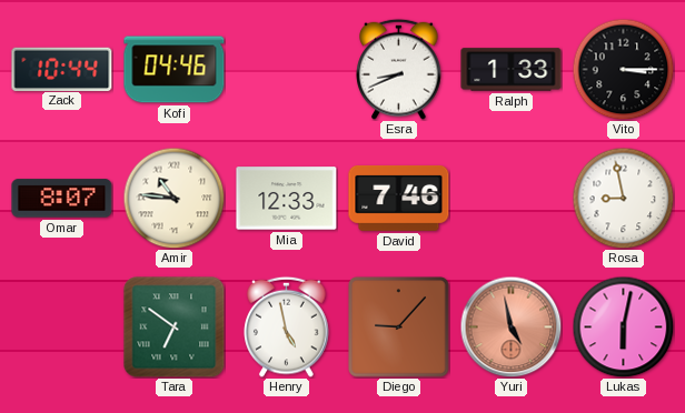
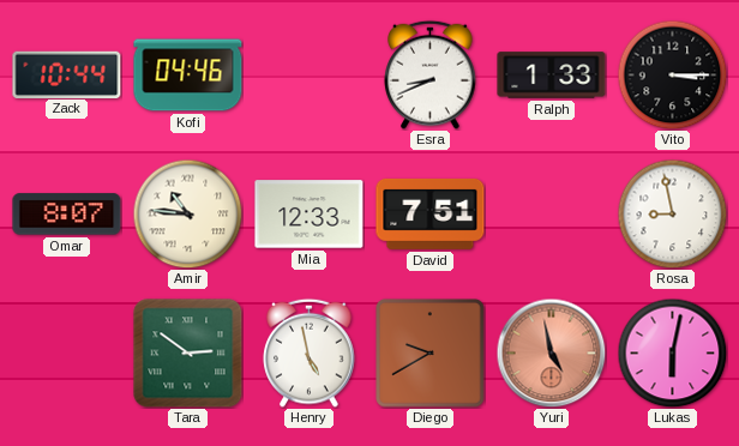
David: 7:46 -> 7:51 (431, 213)
Tara: 6:51 -> 2:51 (188, 354)
Diego: 9:07 -> 9:40 (431, 354)
